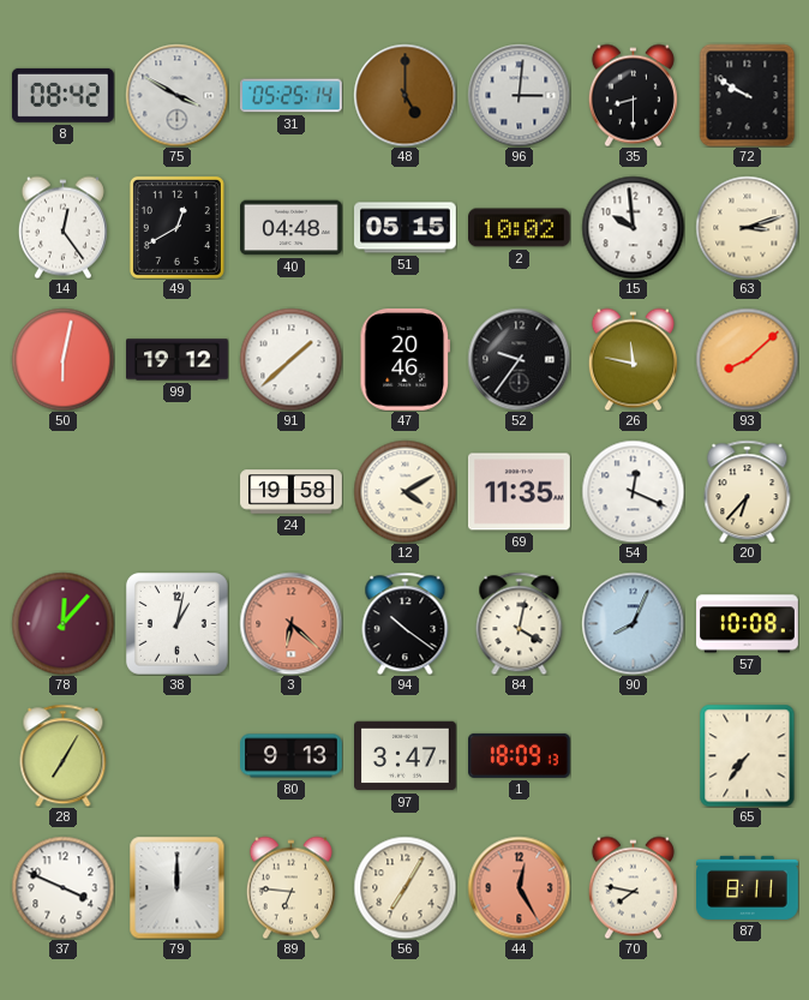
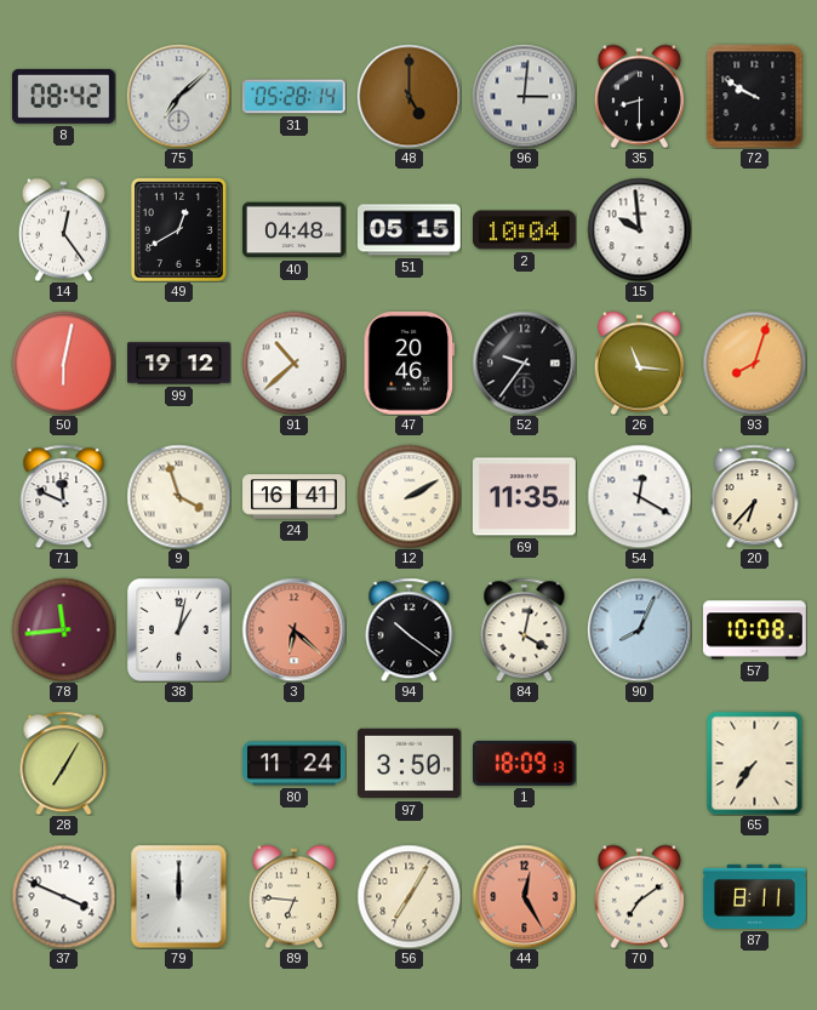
75: 3:50 -> 7:08 (178, 96)
31: 05:25 -> 05:28 (295, 97)
2: 10:02 -> 10:04 (525, 230)
63: 3:12 -> none (747, 227)
91: 1:38 -> 10:38 (293, 363)
26: 11:47 -> 11:16 (639, 363)
93: 8:08 -> 8:03 (754, 363)
71: none -> 11:49 (64, 496)
9: none -> 3:57 (178, 496)
24: 19:58 -> 16:41 (295, 497)
12: 4:10 -> 2:10 (408, 496)
54: 12:19 -> 12:20 (639, 496)
78: 12:07 -> 11:44 (63, 629)
80: 9:13 -> 11:24 (295, 764)
97: 3:47 -> 3:50 (410, 764)
70: 7:47 -> 7:09 (639, 896)
